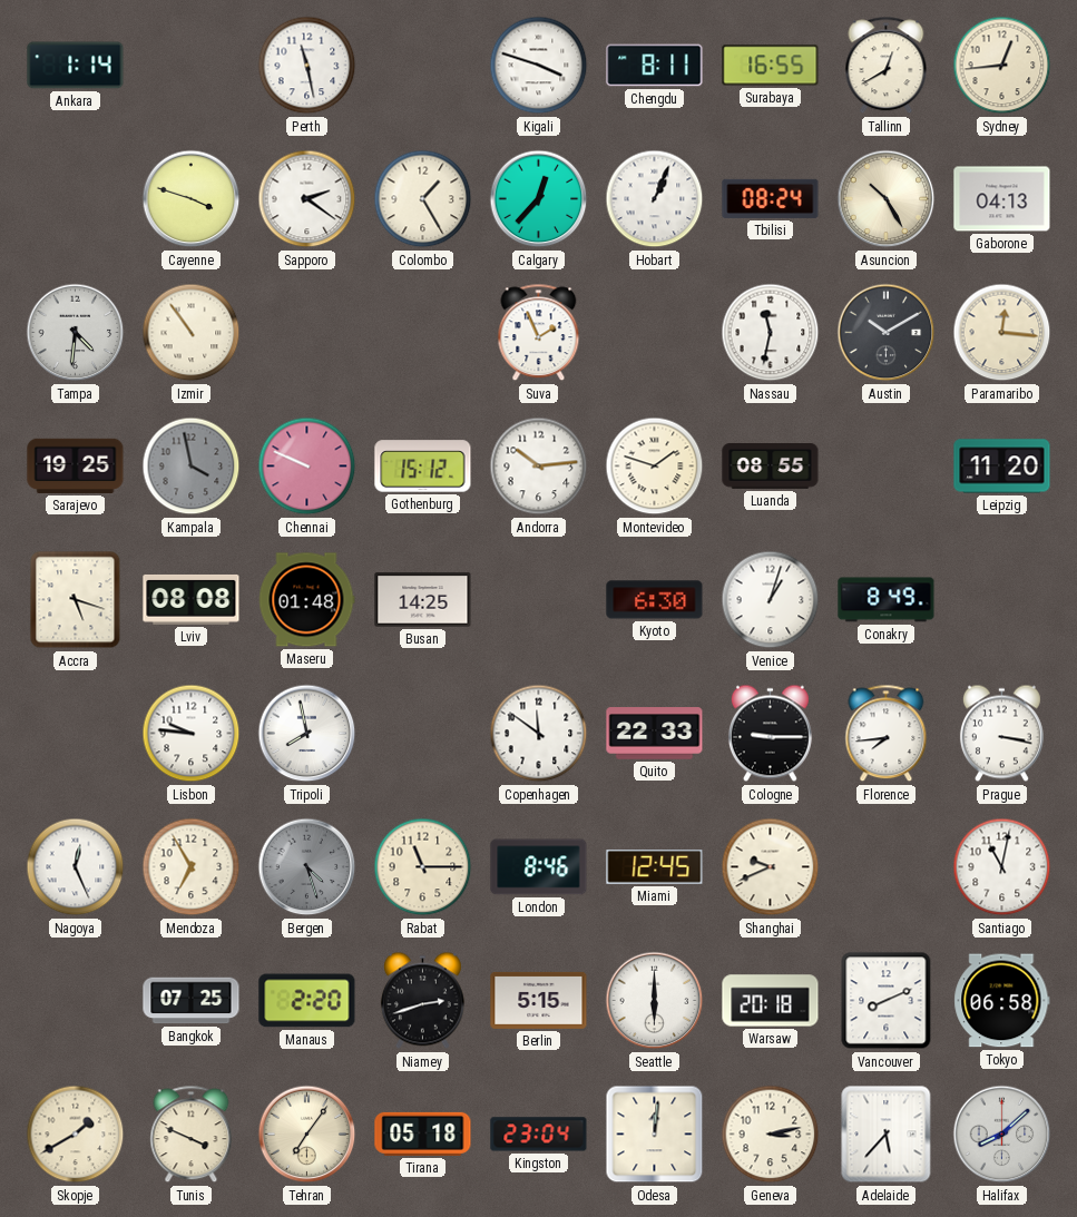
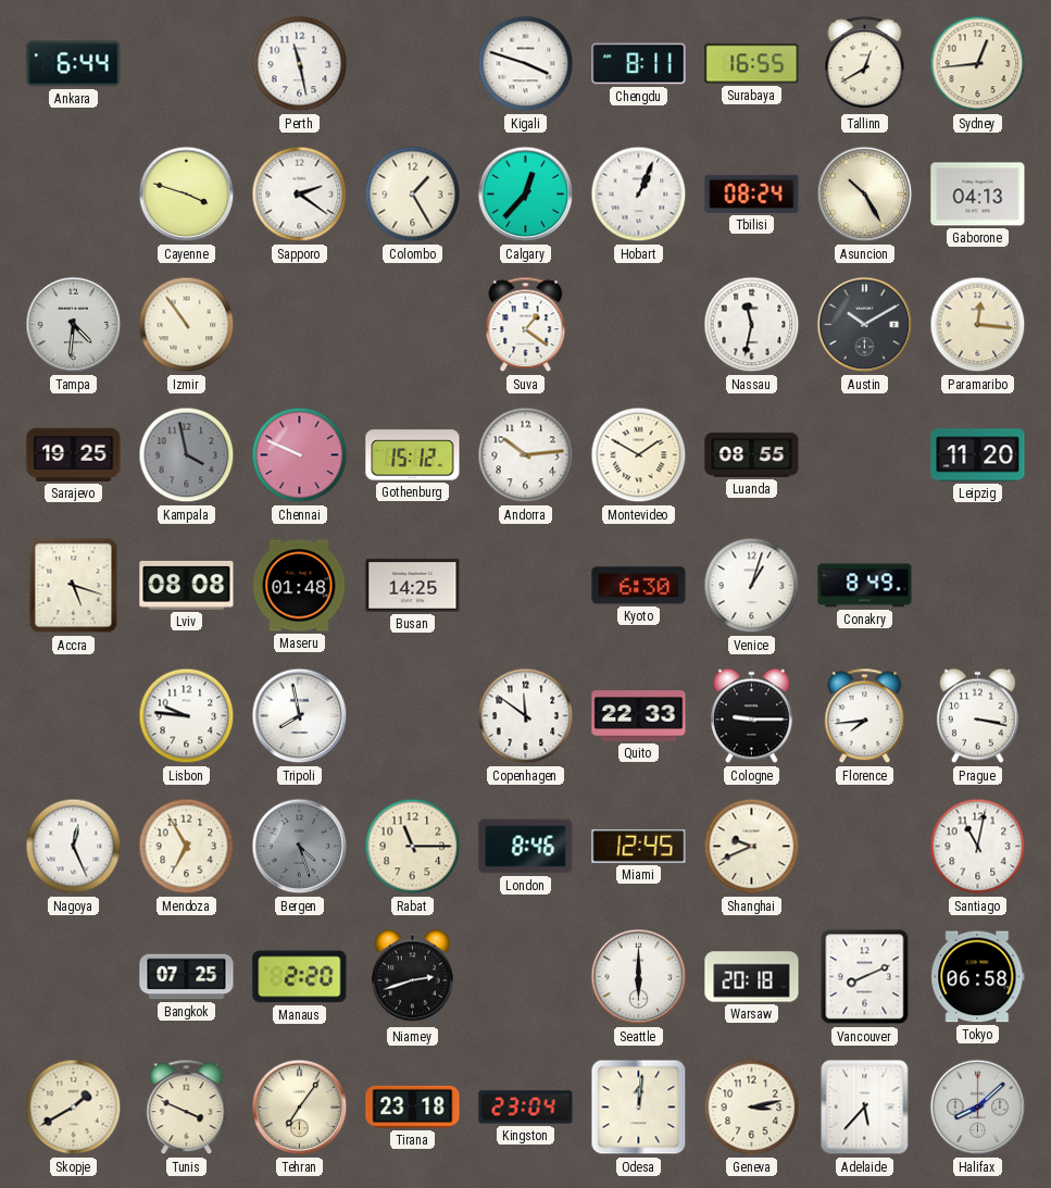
Ankara: 1:14 -> 6:44 (74, 64)
Suva: 1:56 -> 1:21 (526, 325)
Montevideo: 1:48 -> 1:50 (639, 455)
Berlin: 5:15 -> none (539, 1000)
Tirana: 05:18 -> 23:18 (413, 1106)
